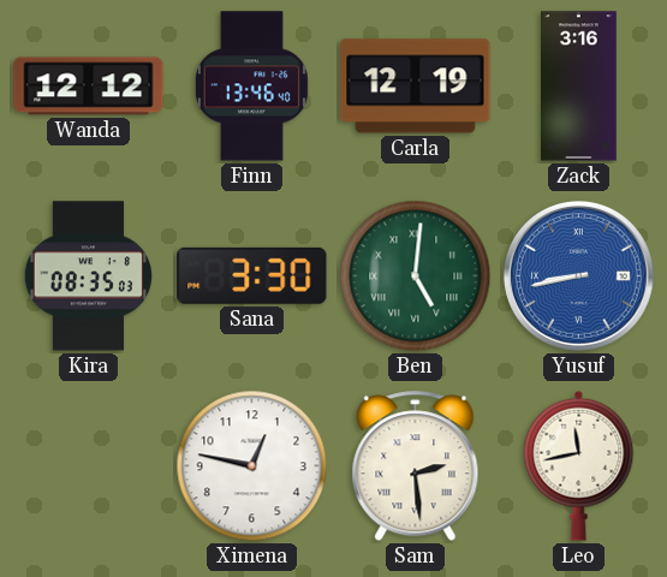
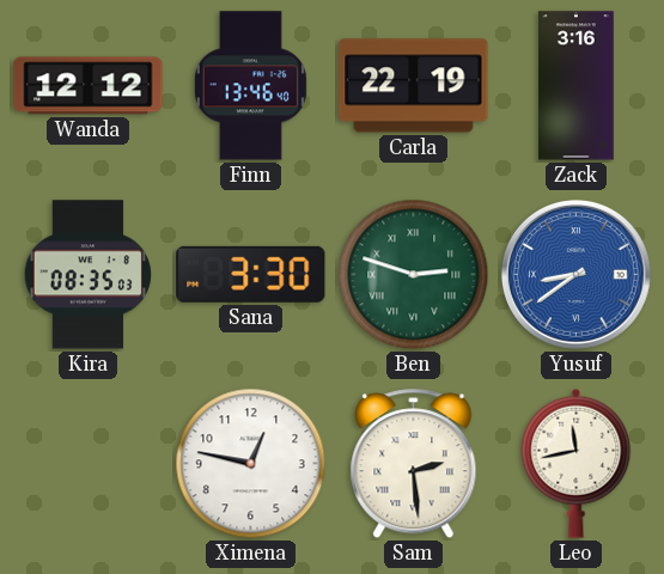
Carla: 12:19 -> 22:19 (414, 86)
Ben: 5:01 -> 2:48 (414, 275)
Yusuf: 8:43 -> 8:39 (575, 274)
